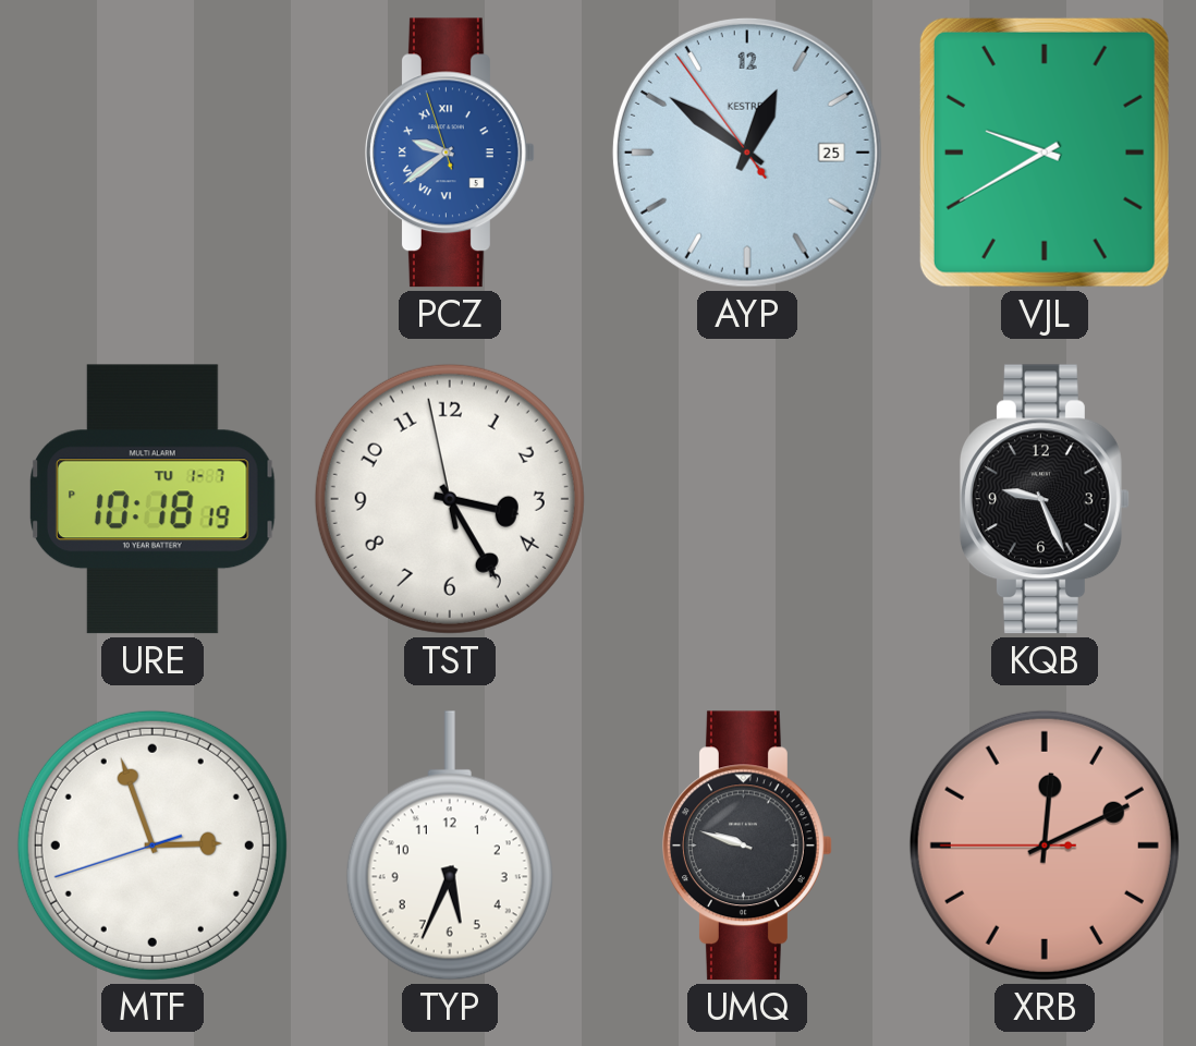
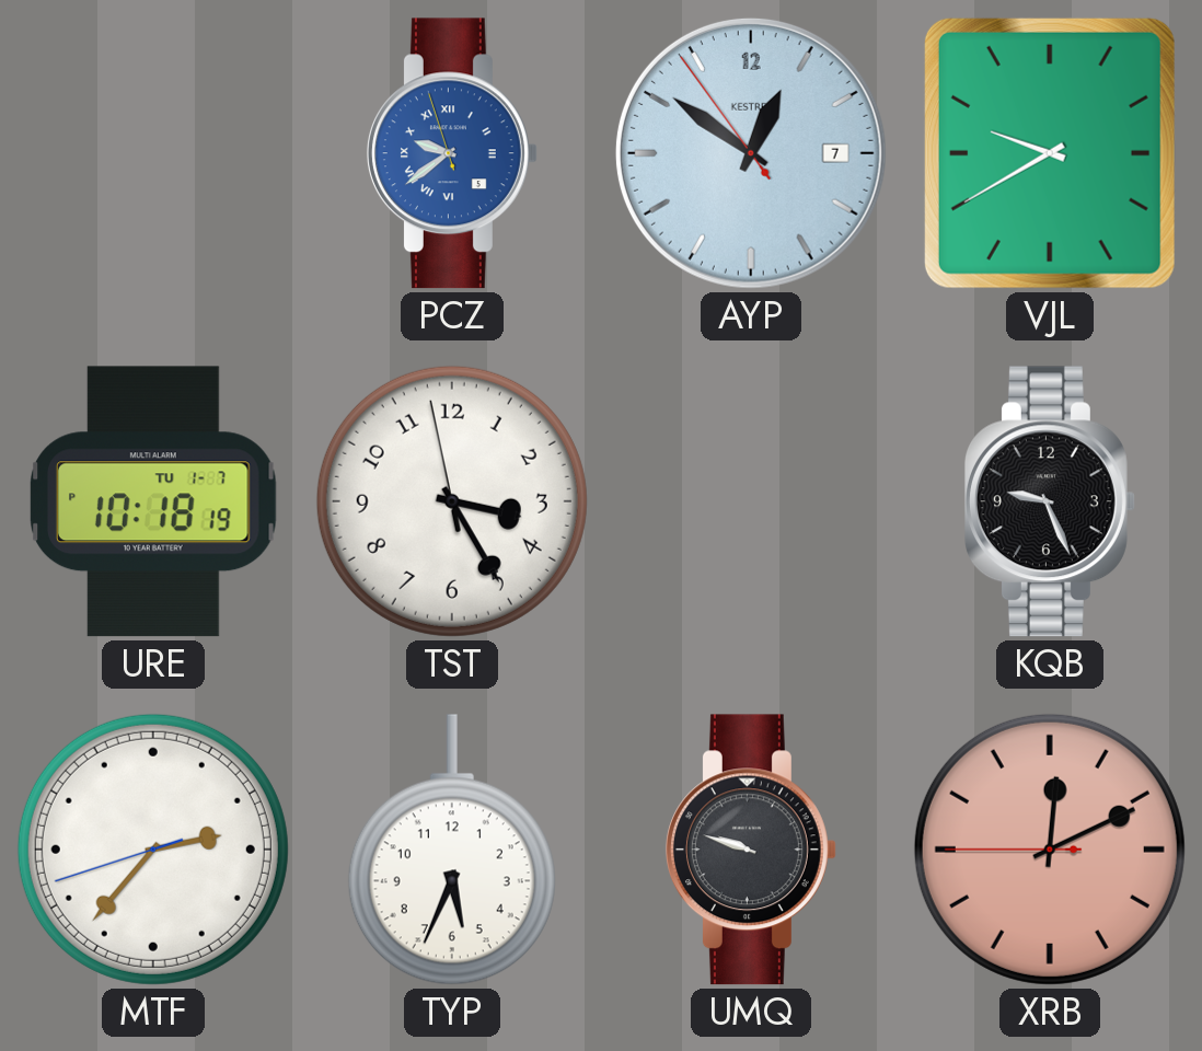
AYP date: 25 -> 7 (751, 153)
MTF: 2:56 -> 2:36 (153, 850)
